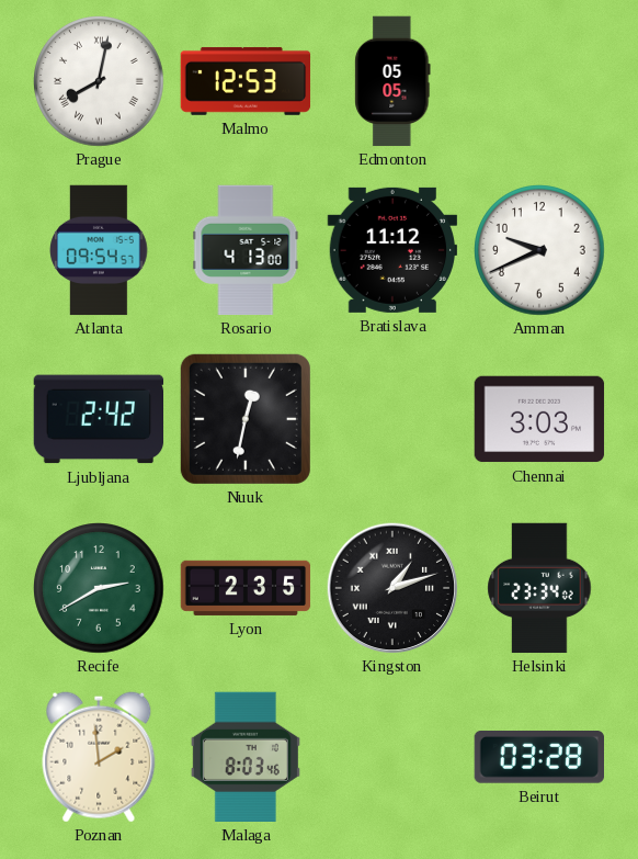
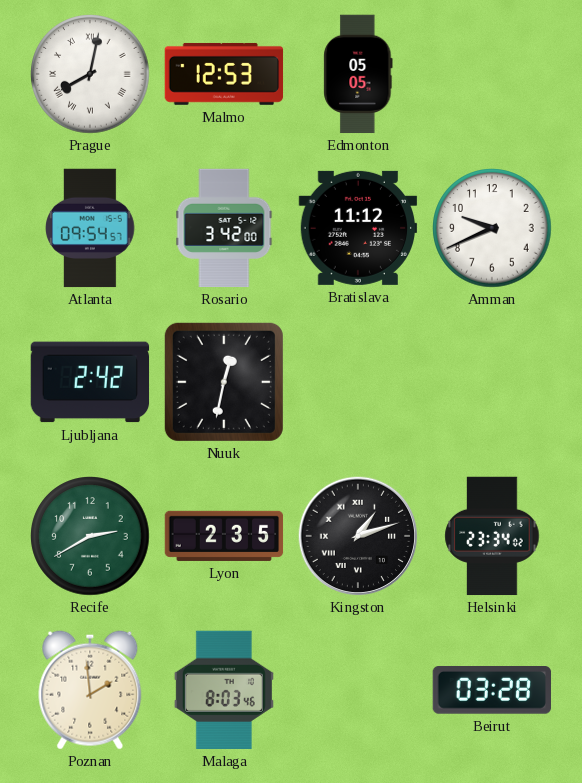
Rosario: 4:13 -> 3:42 (224, 228)
Chennai: 3:03 -> none (539, 419)
